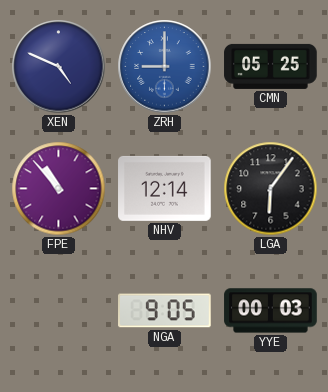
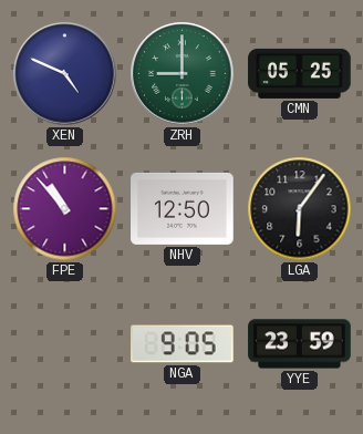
ZRH dial: blue -> green (183, 74)
NHV: 12:14 -> 12:50 (183, 208)
YYE: 00:03 -> 23:59 (300, 344)
